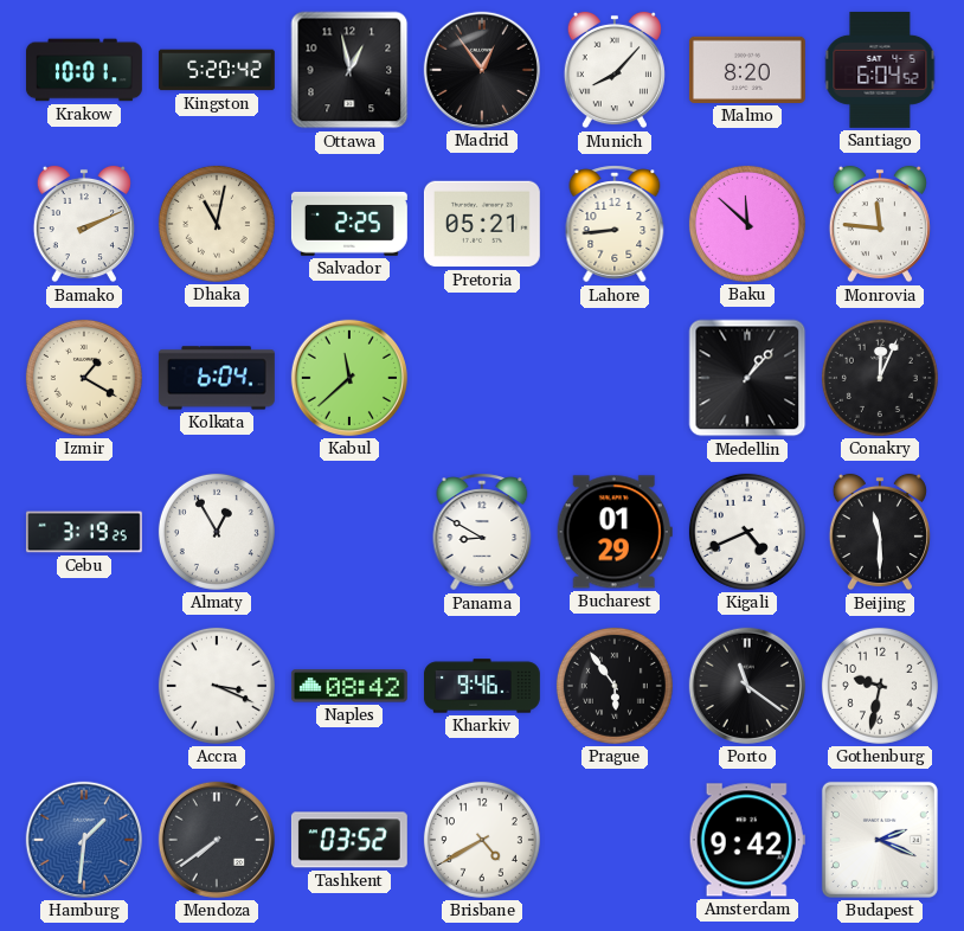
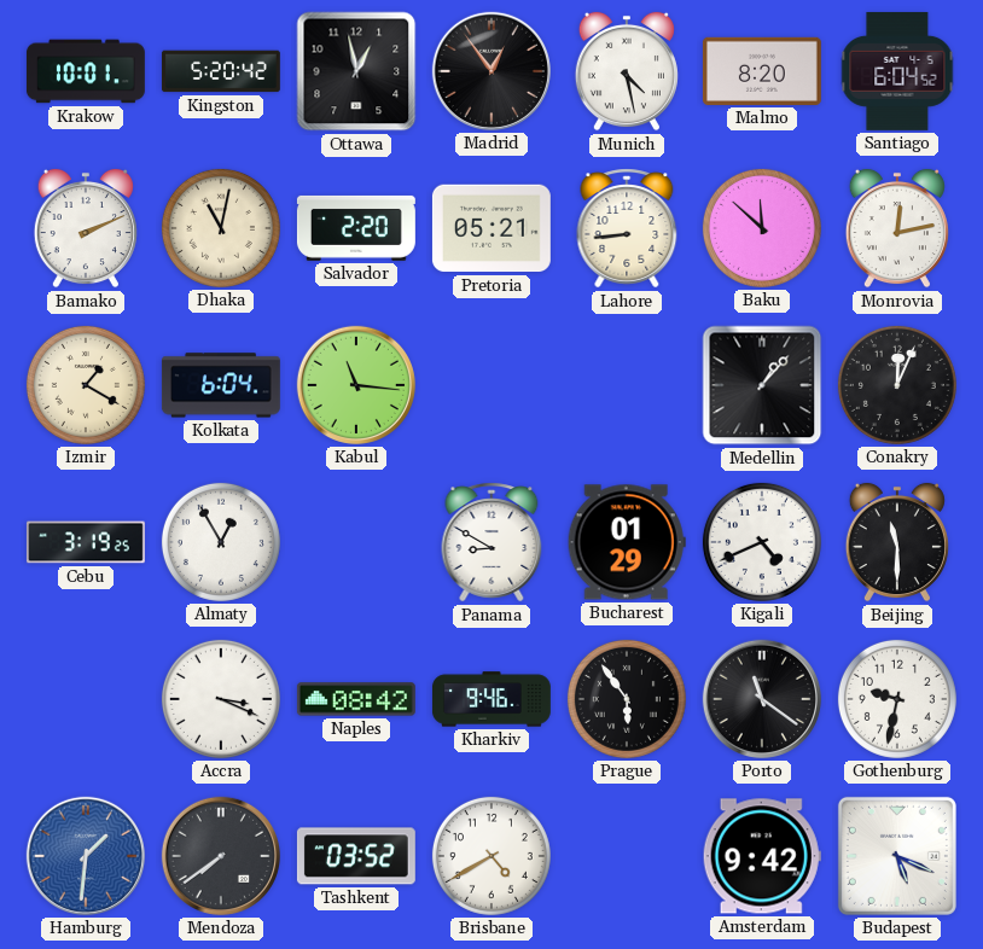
Munich: 8:07 -> 4:28 (627, 71)
Salvador: 2:25 -> 2:20 (356, 228)
Monrovia: 11:46 -> 12:13 (897, 228)
Kabul: 11:38 -> 11:16 (356, 385)
Budapest: 2:19 -> 5:19 (897, 856)
